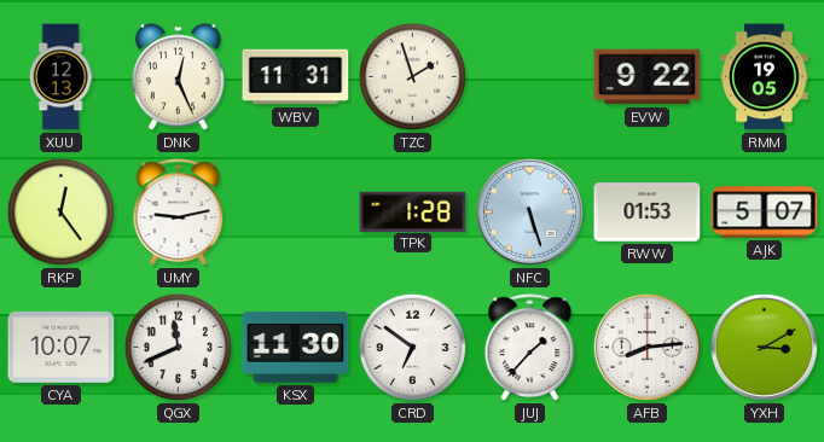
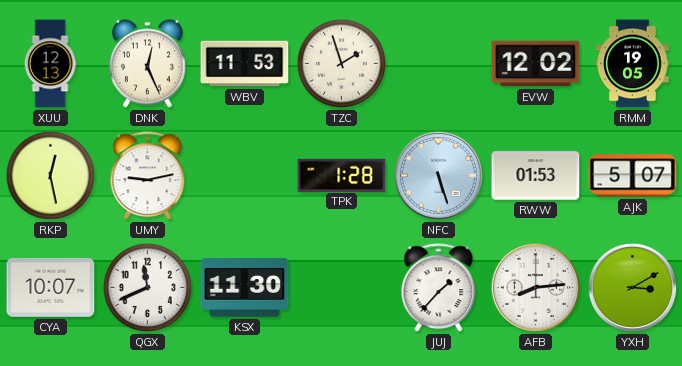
WBV: 11:31 -> 11:53 (245, 64)
EVW: 9:22 -> 12:02 (536, 64)
RKP: 12:24 -> 12:28 (50, 175)
CRD: 6:51 -> none (412, 347)
